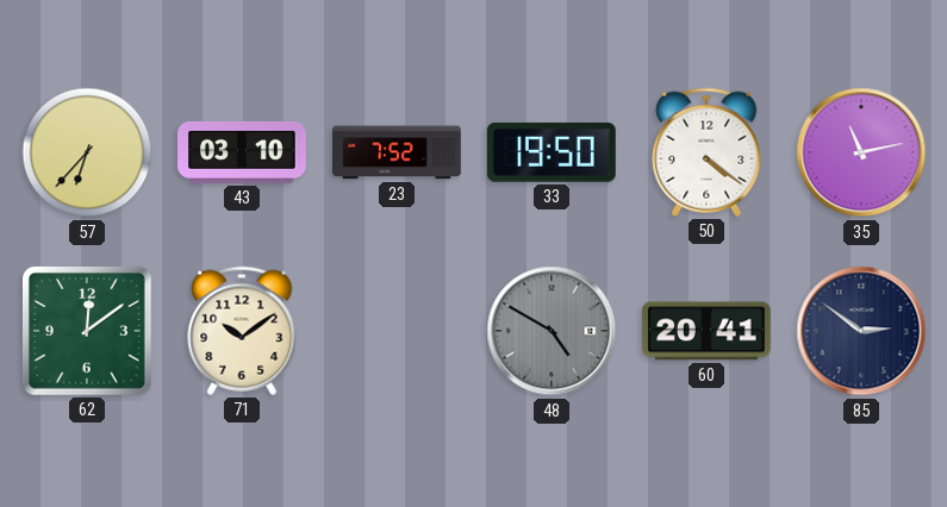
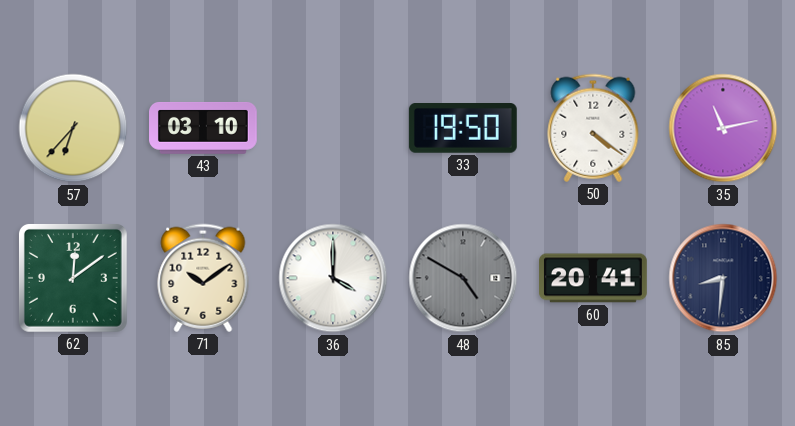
23: 7:52 -> none (397, 152)
36: none -> 4:00 (333, 278)
85: 2:51 -> 8:31 (723, 278)
